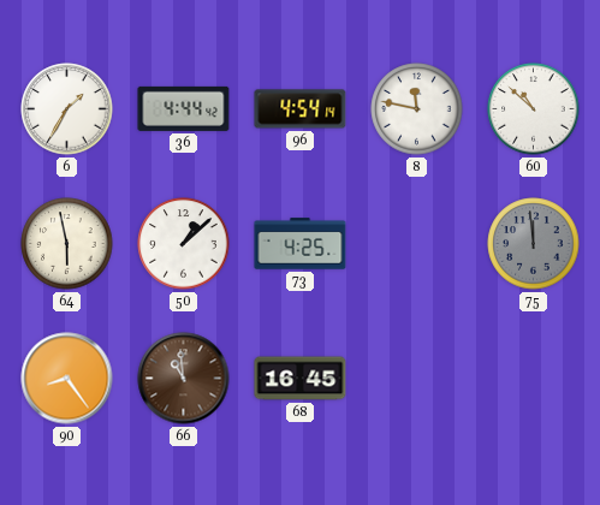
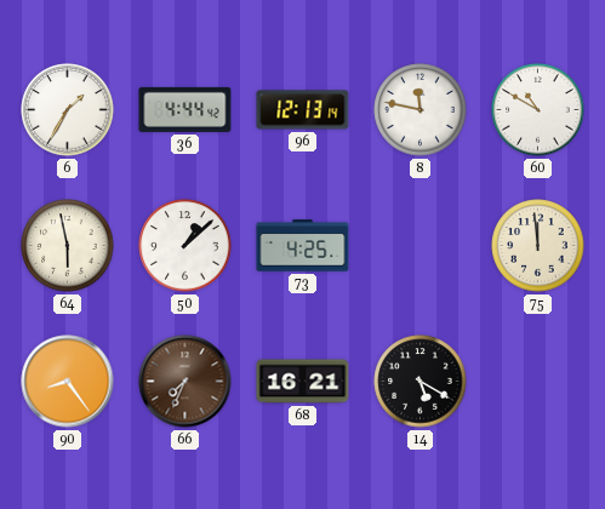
96: 4:54 -> 12:13 (303, 110)
60: 10:52 -> 10:50 (538, 110)
75 dial: grey -> cream (538, 246)
66: 10:59 -> 7:34 (186, 382)
68: 16:45 -> 16:21 (303, 382)
14: none -> 5:20 (421, 382)
